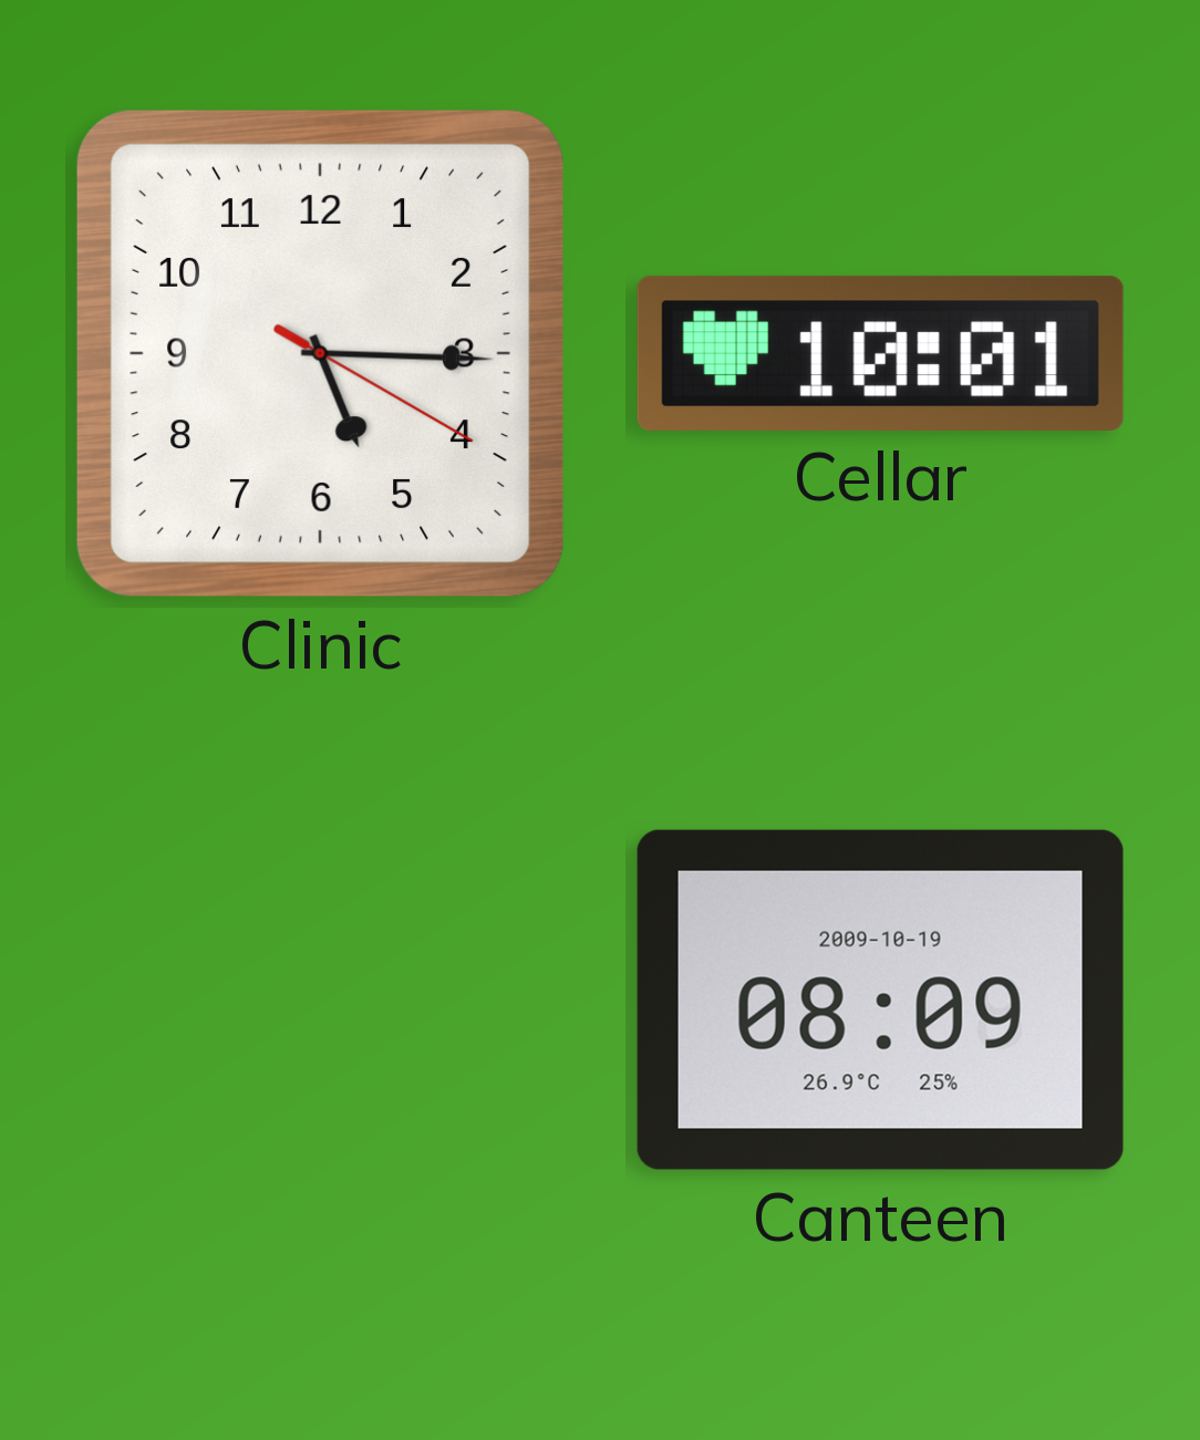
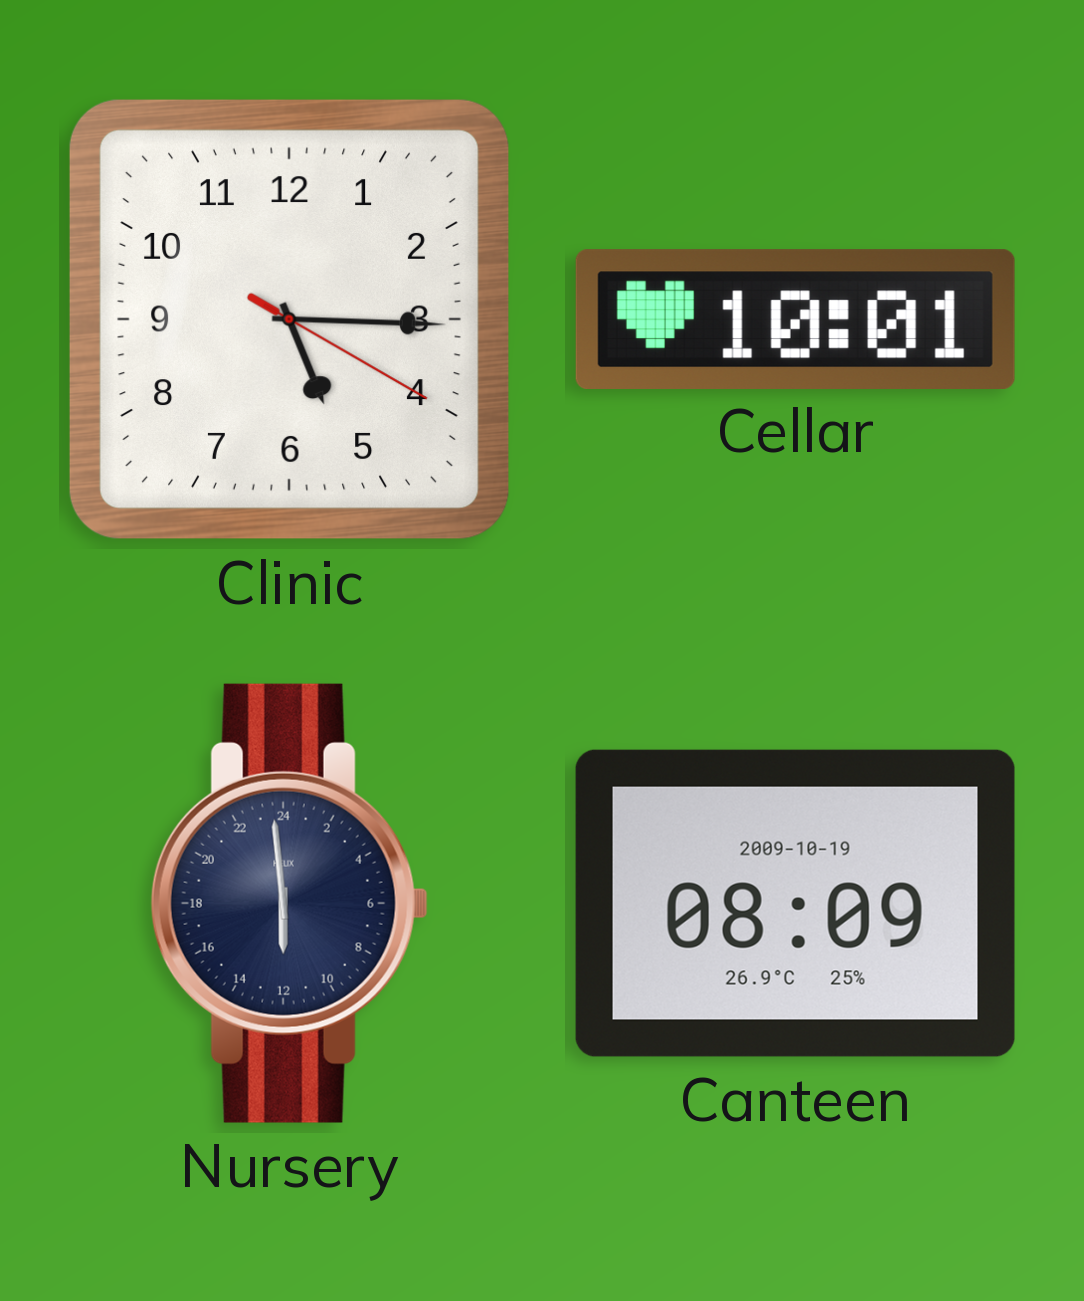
Nursery: none -> 11:59 (289, 903)
